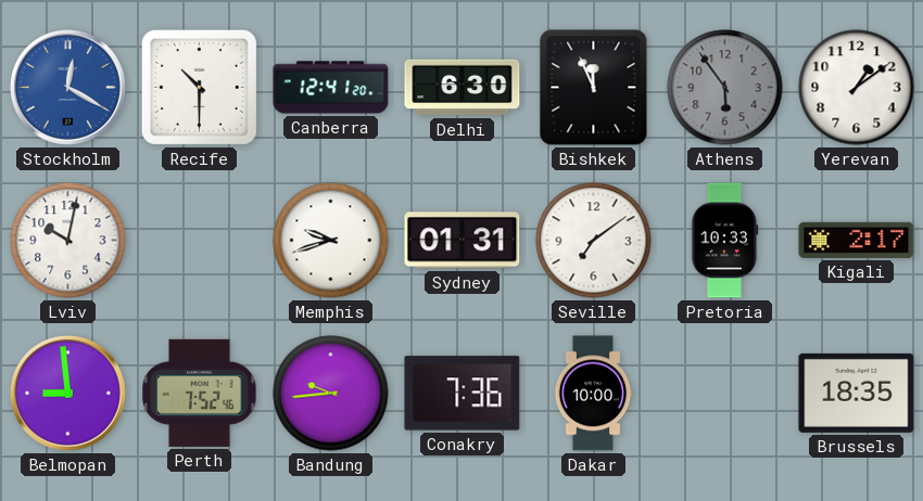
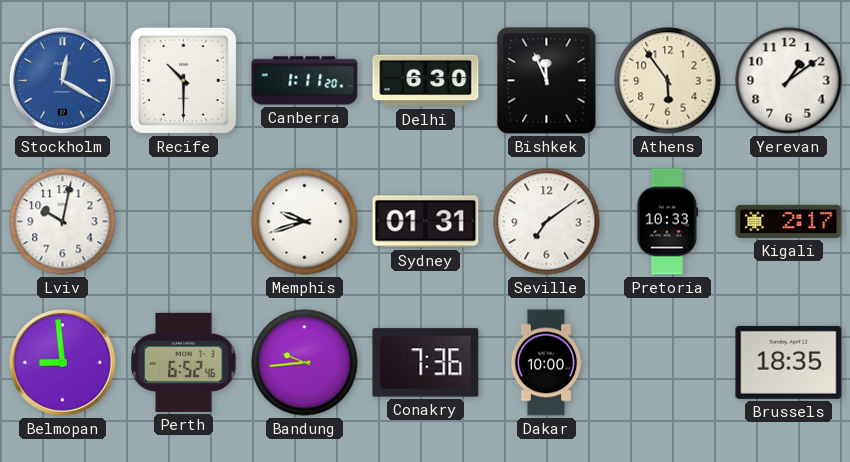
Canberra: 12:41 -> 1:11 (305, 81)
Athens dial: grey -> cream (668, 81)
Perth: 7:52 -> 6:52 (184, 362)
